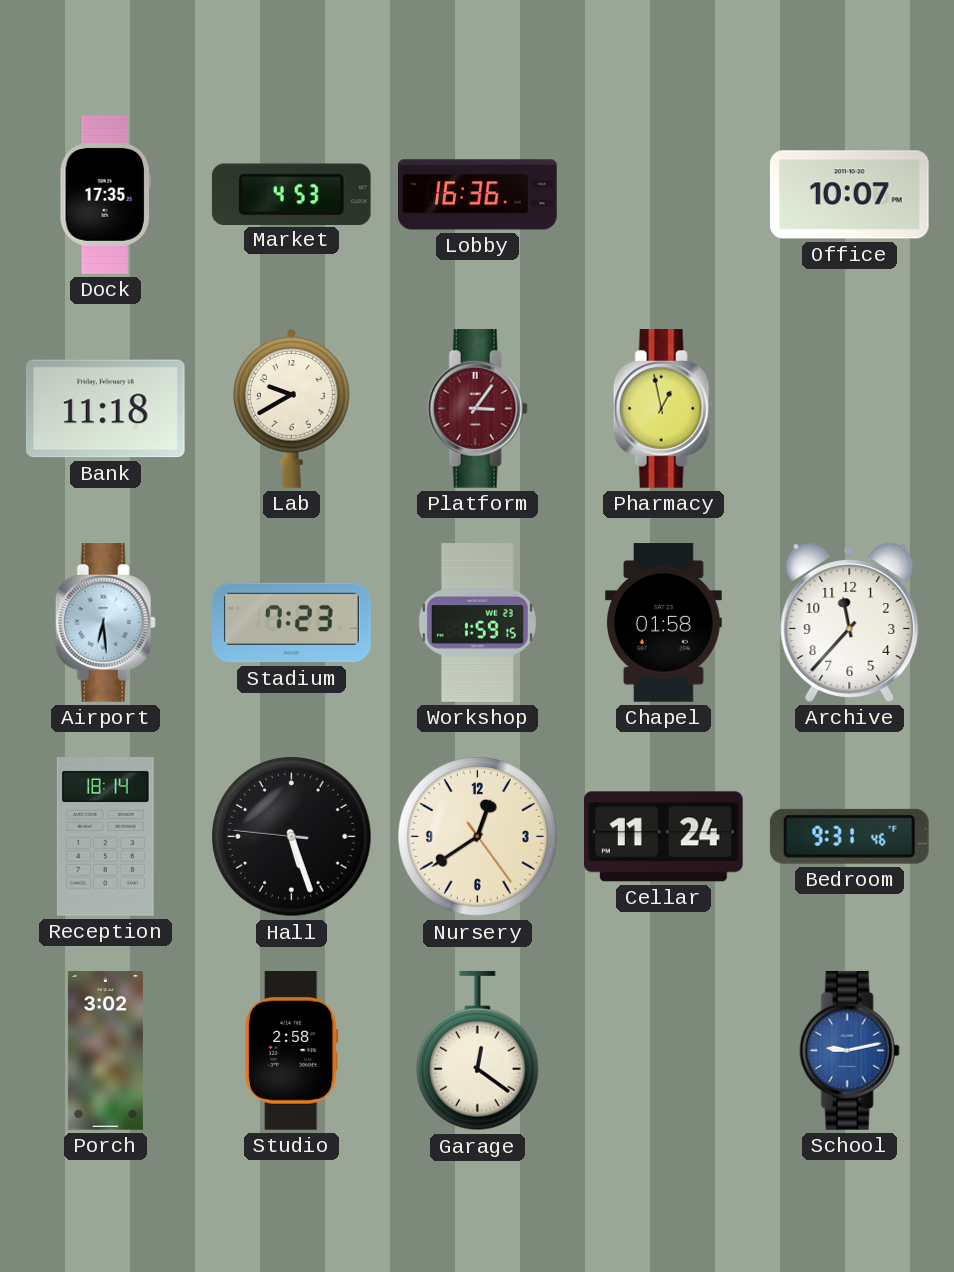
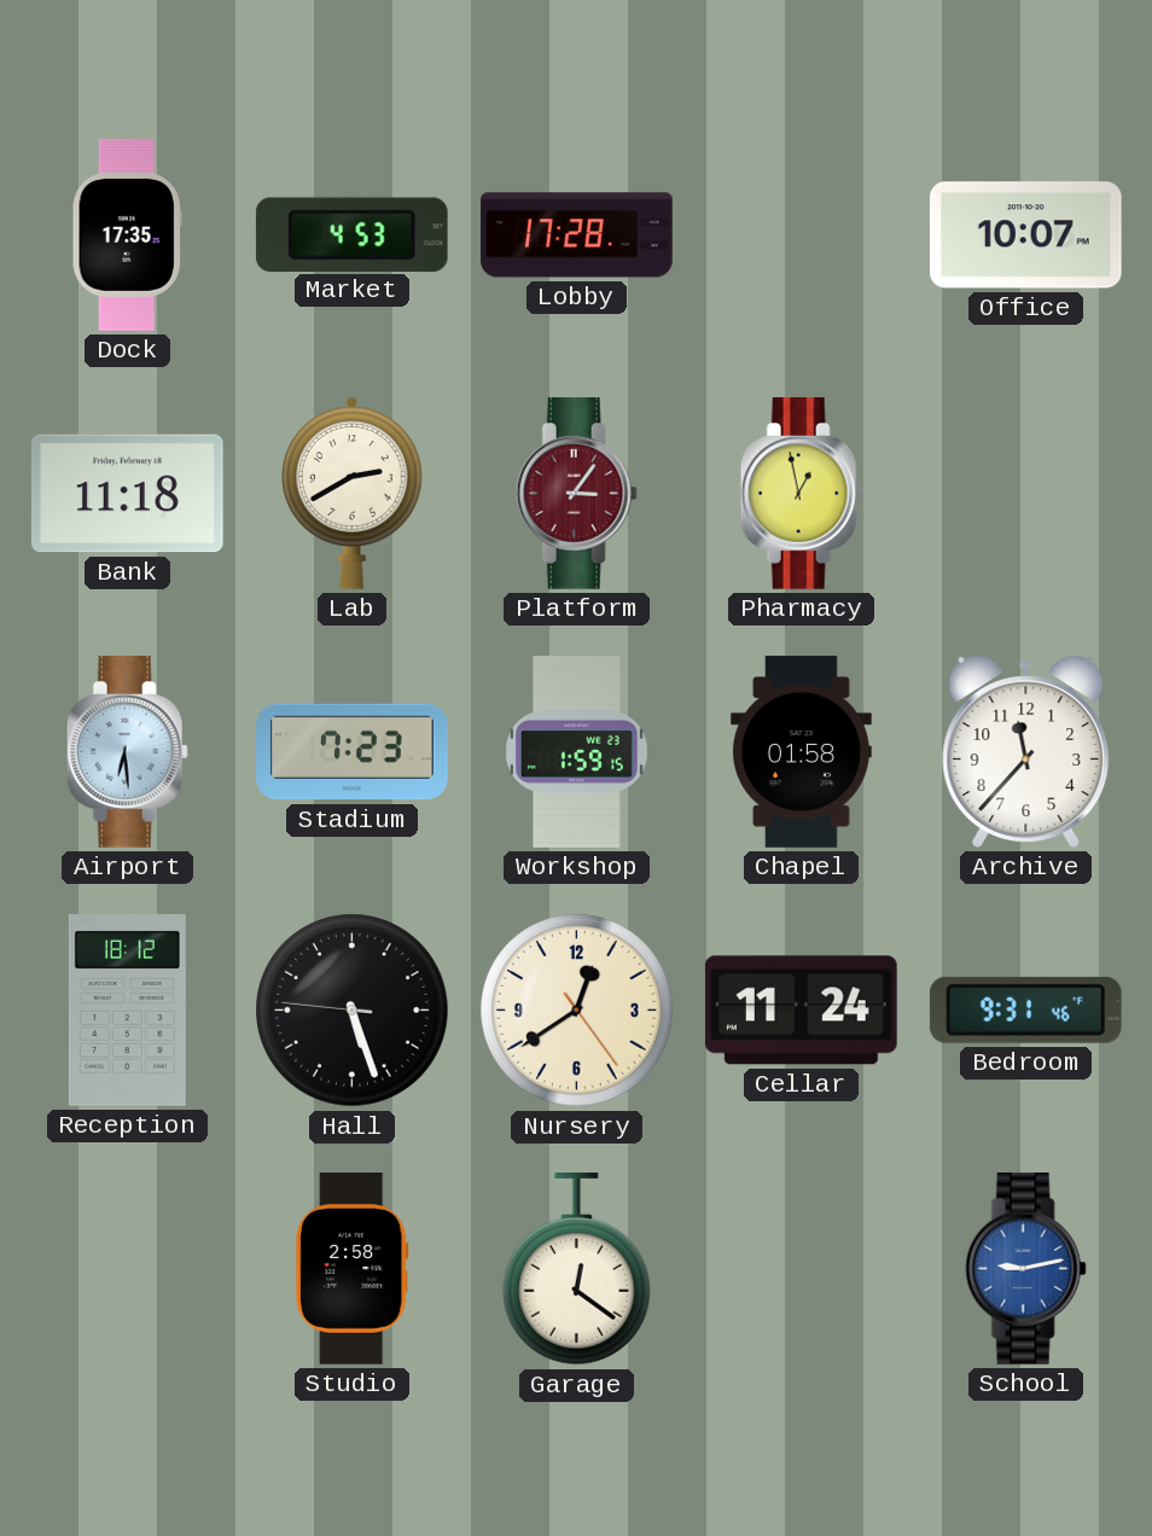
Lobby: 16:36 -> 17:28 (577, 235)
Lab: 9:40 -> 2:40 (353, 493)
Reception: 18:14 -> 18:12 (127, 1011)
Porch: 3:02 -> none (105, 1051)
